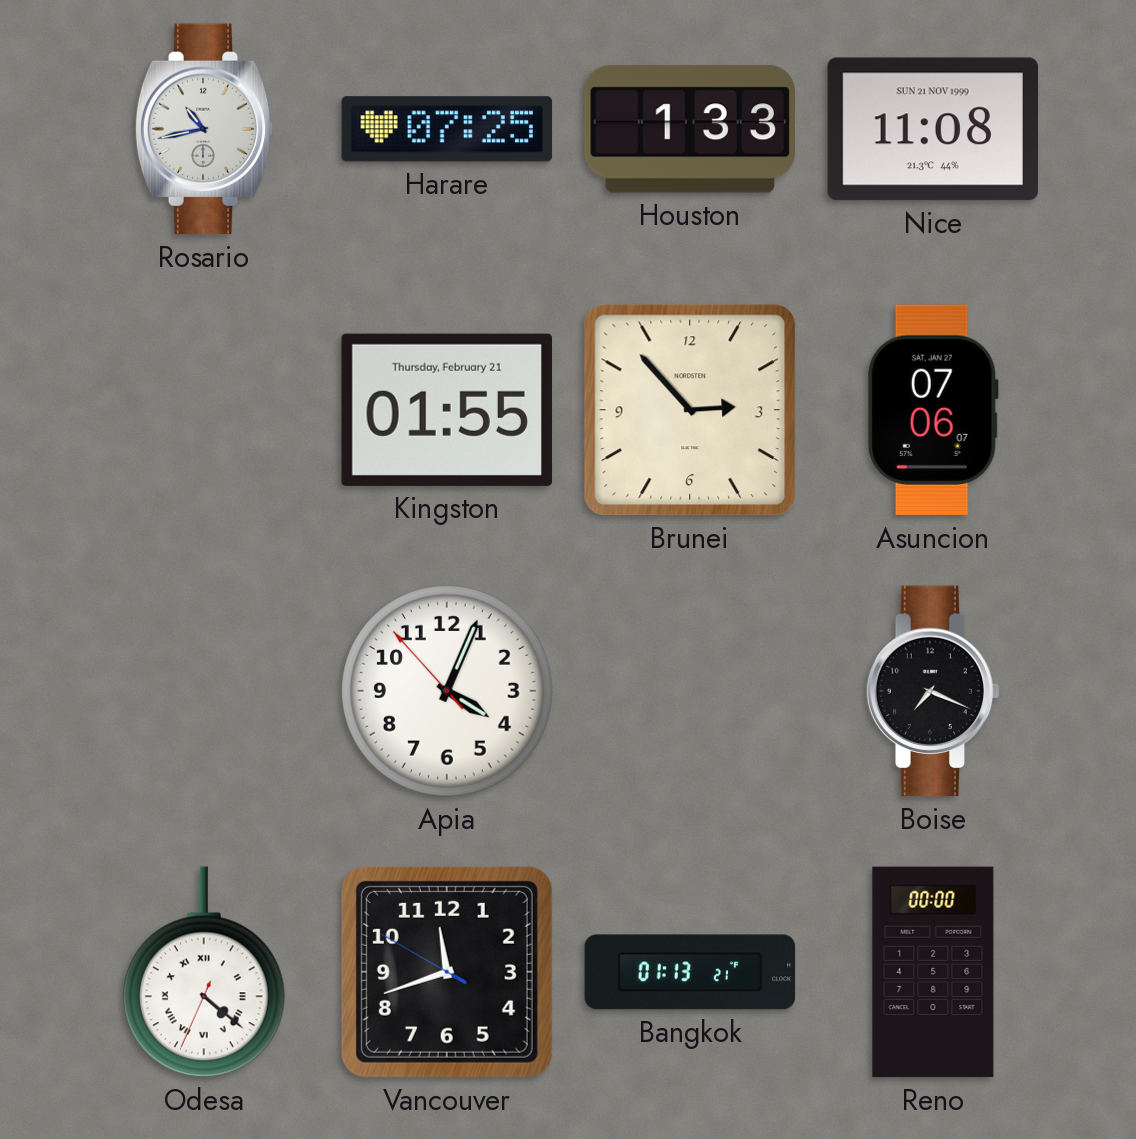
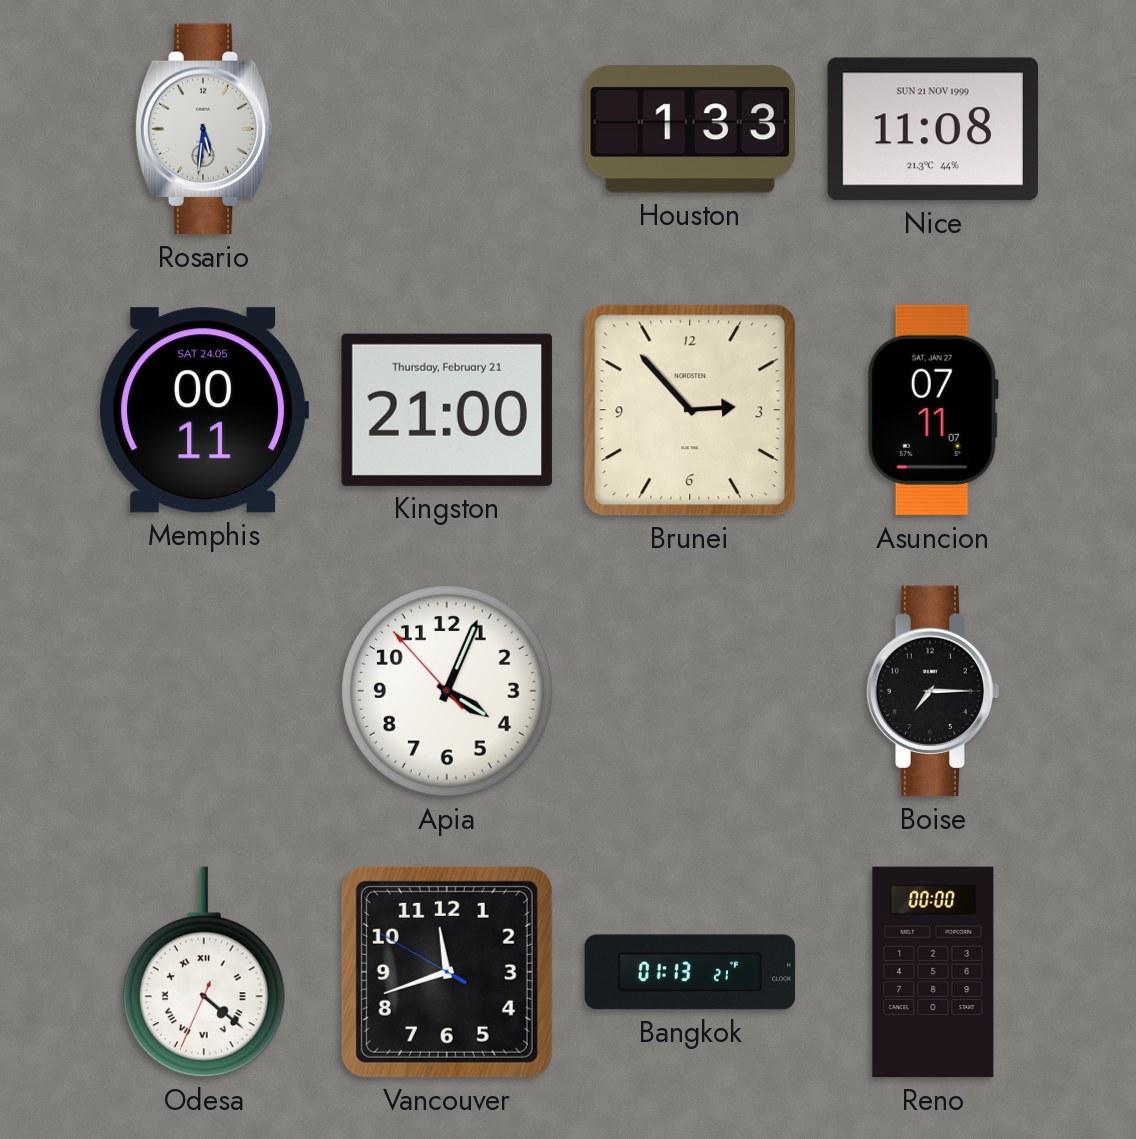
Rosario: 10:43 -> 5:31 (204, 129)
Harare: 07:25 -> none (447, 129)
Memphis: none -> 00:11 (204, 410)
Kingston: 01:55 -> 21:00 (447, 410)
Asuncion: 07:06 -> 07:11 (933, 410)
Boise: 7:19 -> 7:15 (933, 691)
